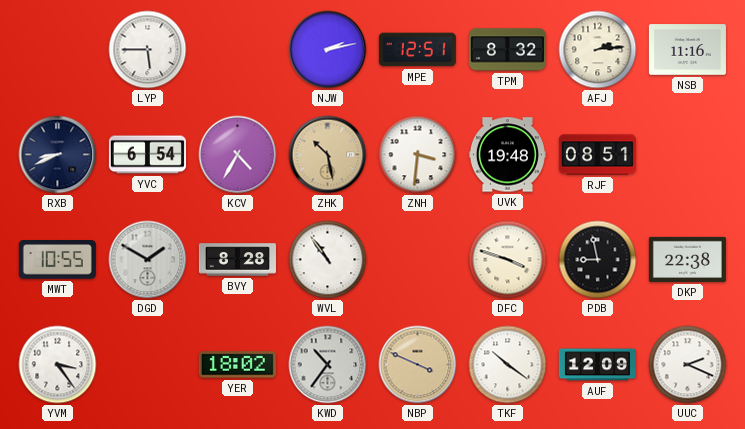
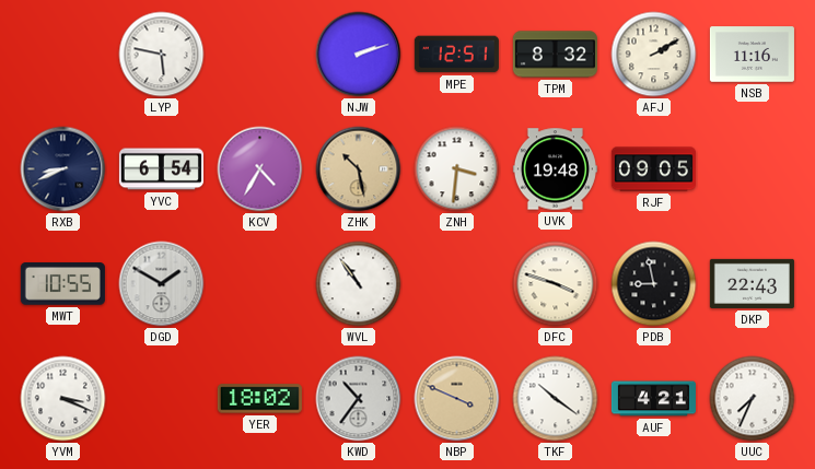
LYP: 5:45 -> 5:47 (162, 55)
NJW: 2:13 -> 2:12 (359, 55)
AFJ: 2:14 -> 2:10 (654, 55)
RJF: 08:51 -> 09:05 (653, 169)
BVY: 8:28 -> none (237, 260)
DKP: 22:38 -> 22:43 (752, 283)
YVM: 3:24 -> 3:19 (63, 399)
AUF: 12:09 -> 4:21 (653, 399)
UUC: 2:19 -> 7:34 (753, 399)
